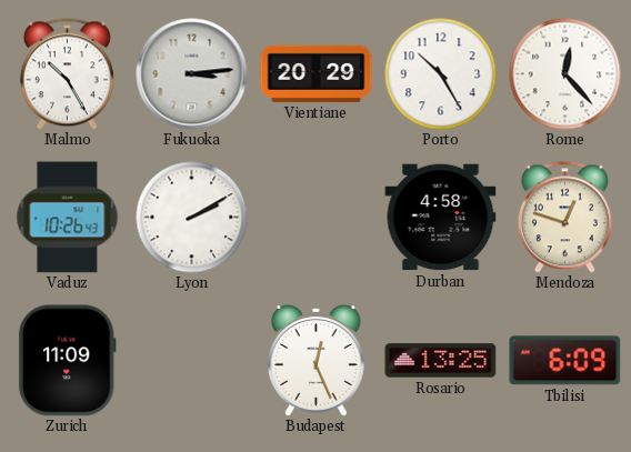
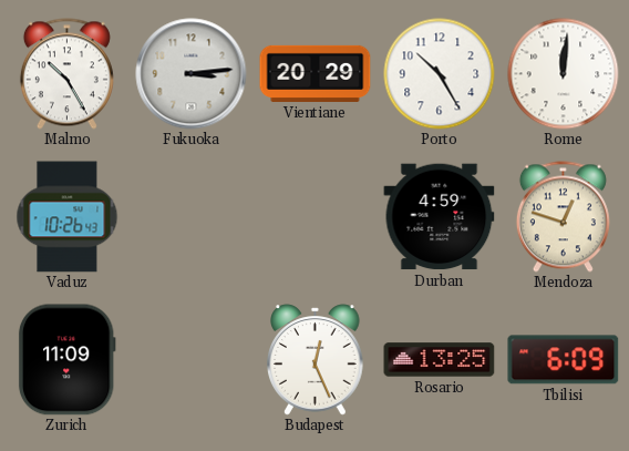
Rome: 12:23 -> 12:01 (564, 74)
Lyon: 2:10 -> none (192, 218)
Durban: 4:58 -> 4:59 (440, 217)
